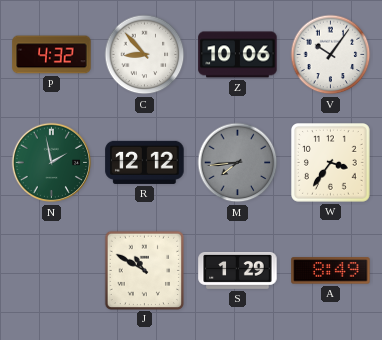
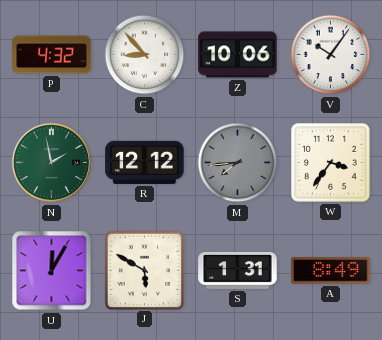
U: none -> 12:05 (52, 271)
J: 10:50 -> 5:50 (144, 270)
S: 1:29 -> 1:31 (238, 271)
